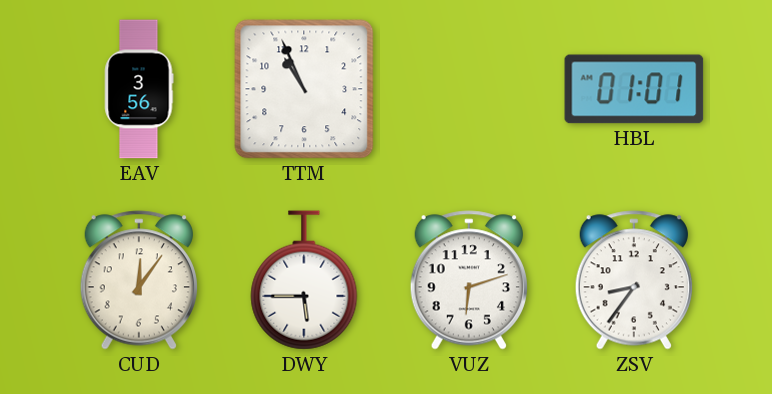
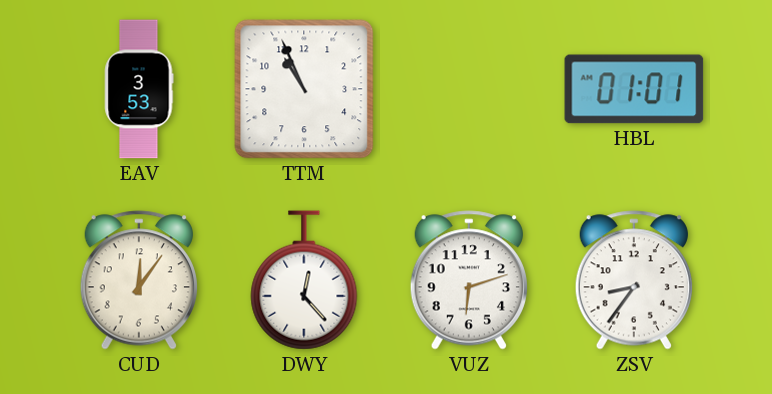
EAV: 3:56 -> 3:53 (139, 89)
DWY: 5:45 -> 12:23 (304, 280)
